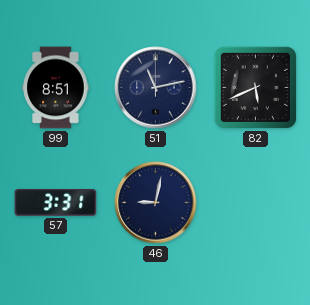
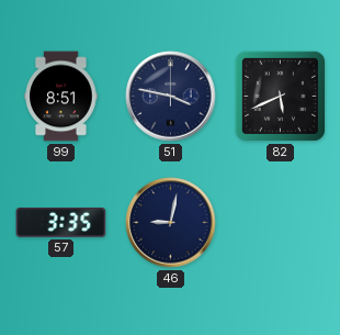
51: 11:13 -> 3:47 (171, 97)
57: 3:31 -> 3:35 (61, 223)
